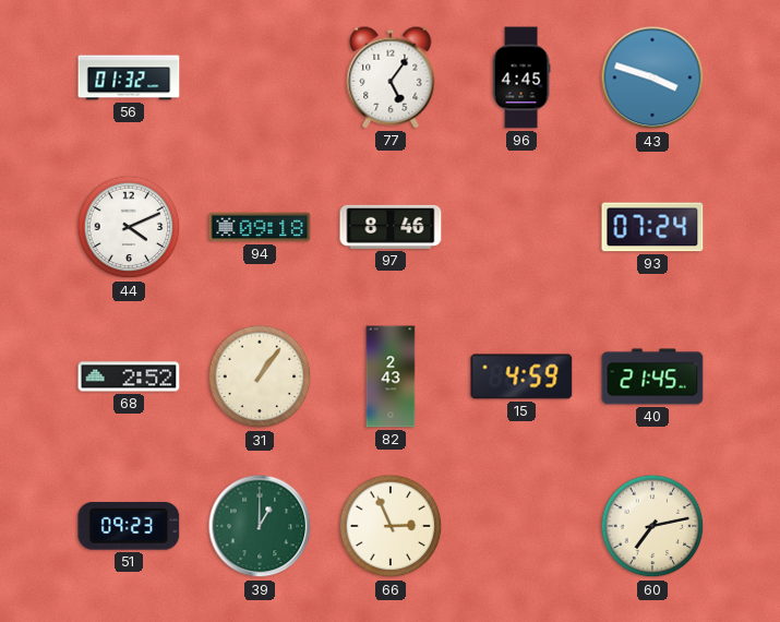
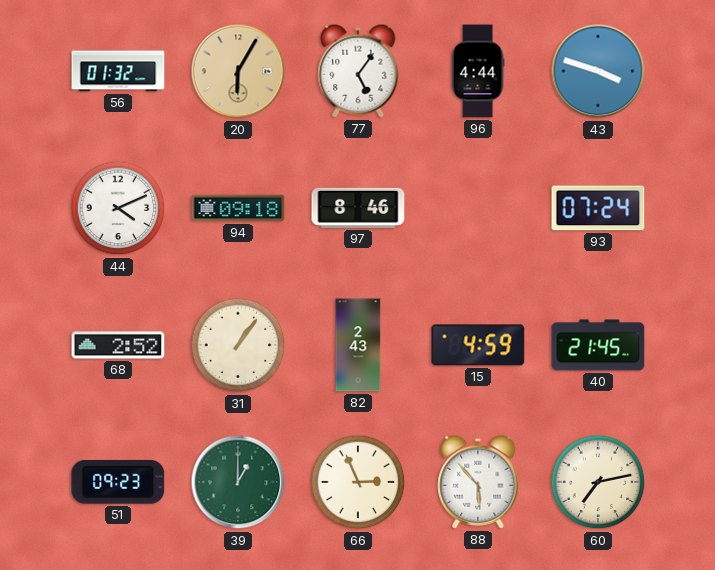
20: none -> 6:05 (238, 71)
96: 4:45 -> 4:44 (478, 71)
88: none -> 5:53 (478, 482)
